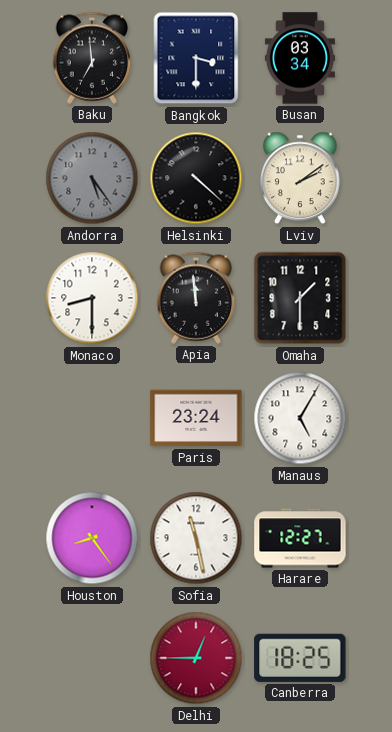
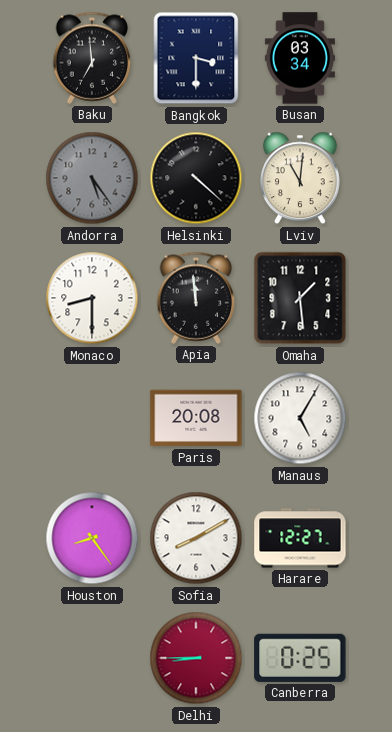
Lviv: 2:09 -> 11:01 (300, 178)
Omaha: 1:30 -> 1:29 (300, 298)
Paris: 23:24 -> 20:08 (196, 418)
Sofia: 11:28 -> 8:10 (196, 538)
Delhi: 12:45 -> 8:45 (196, 658)
Canberra: 18:25 -> 0:25 (300, 658)
